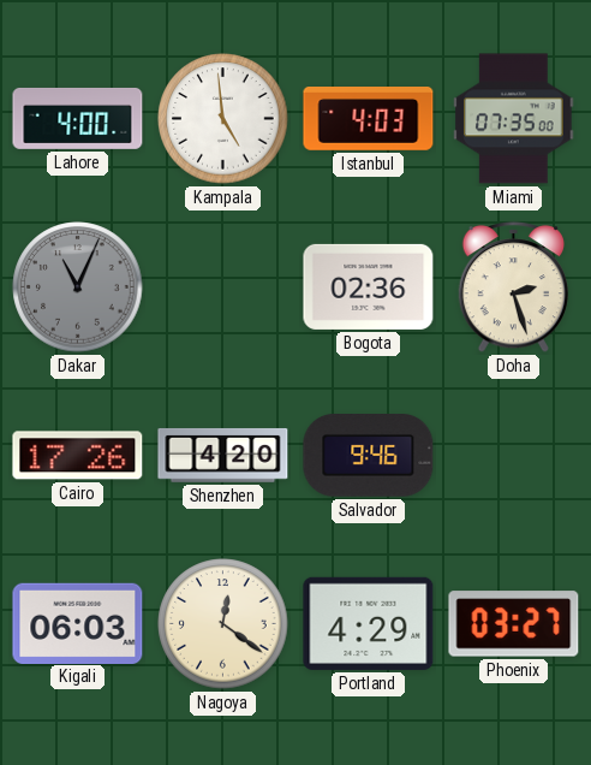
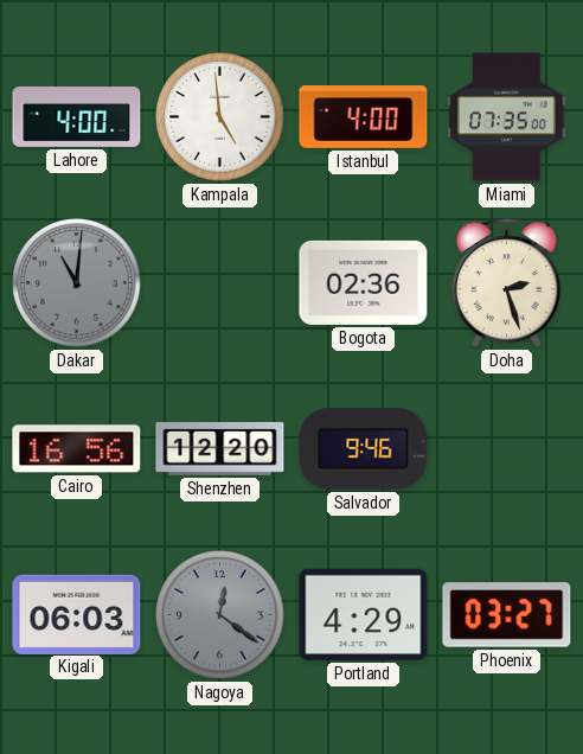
Istanbul: 4:03 -> 4:00 (364, 117)
Dakar: 11:04 -> 11:01 (77, 283)
Cairo: 17:26 -> 16:56 (77, 449)
Shenzhen: 4:20 -> 12:20 (220, 448)
Nagoya dial: cream -> grey (220, 615)
